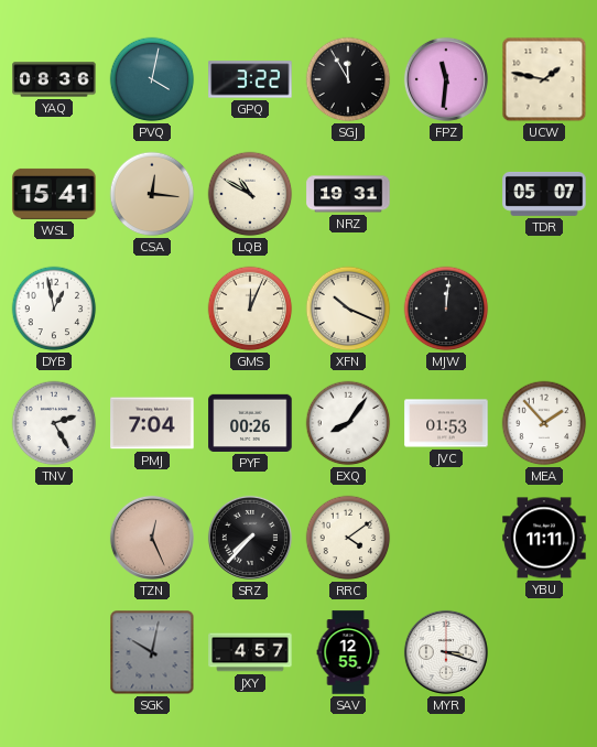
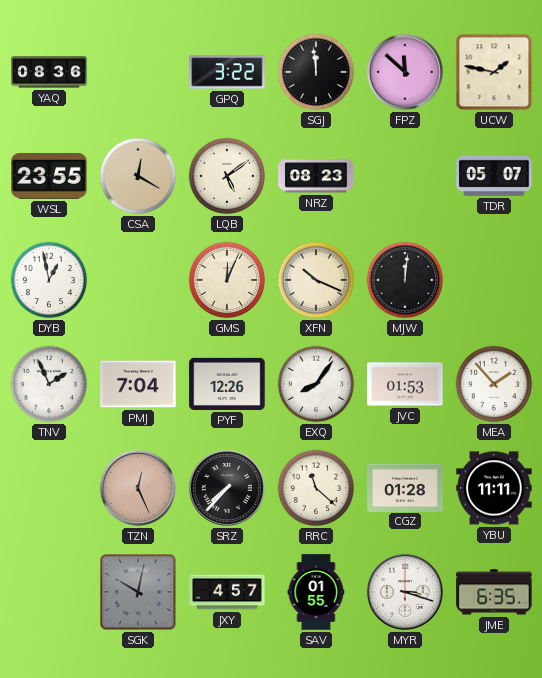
PVQ: 4:02 -> none (152, 79)
SGJ: 11:55 -> 11:59 (316, 72)
FPZ: 11:31 -> 11:52 (405, 72)
WSL: 15:41 -> 23:55 (49, 176)
CSA: 12:16 -> 12:20 (138, 176)
LQB: 10:50 -> 5:09 (227, 176)
NRZ: 19:31 -> 08:23 (316, 176)
TNV: 2:25 -> 1:56 (49, 384)
PYF: 00:26 -> 12:26 (227, 384)
RRC: 4:09 -> 11:22 (316, 488)
CGZ: none -> 01:28 (405, 487)
SAV: 12:55 -> 01:55 (316, 592)
JME: none -> 6:35 (494, 592)
